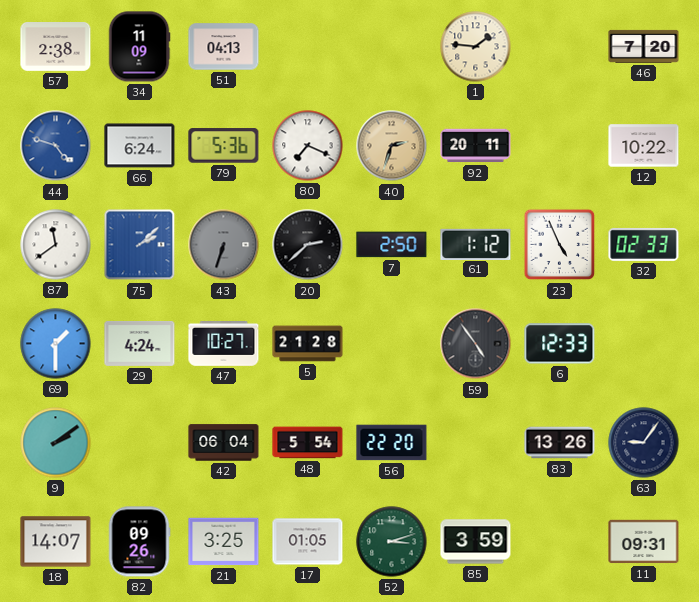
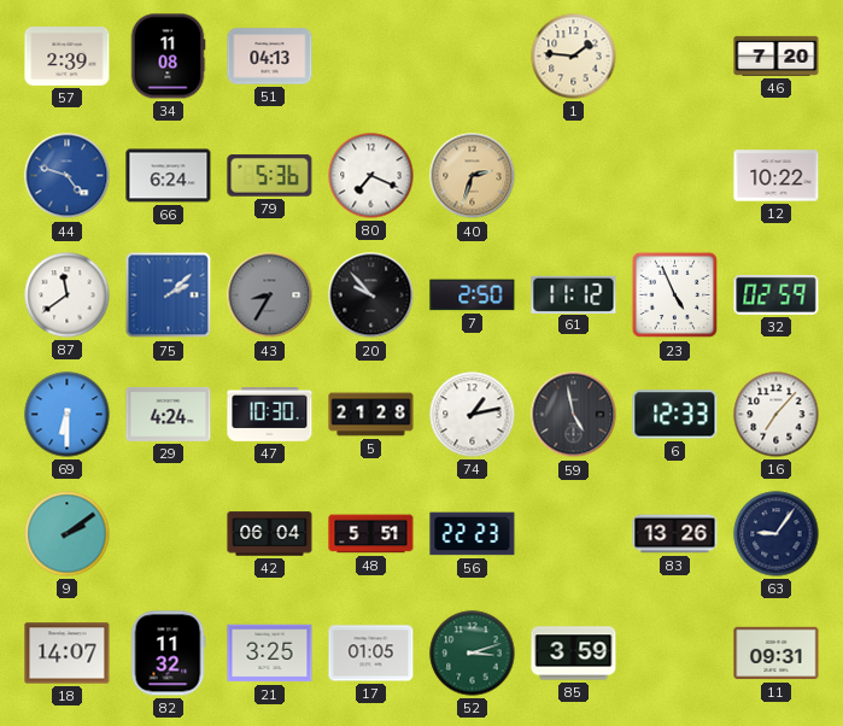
57: 2:38 -> 2:39 (68, 57)
34: 11:09 -> 11:08 (168, 57)
92: 20:11 -> none (476, 146)
43: 6:33 -> 8:35 (270, 295)
20: 2:38 -> 9:53 (371, 295)
61: 1:12 -> 11:12 (574, 294)
32: 02:33 -> 02:59 (777, 294)
69: 1:30 -> 6:30 (68, 415)
47: 10:27 -> 10:30 (270, 415)
74: none -> 1:13 (473, 415)
59: 4:54 -> 4:58 (574, 415)
16: none -> 7:07 (777, 415)
48: 5:54 -> 5:51 (371, 534)
56: 22:20 -> 22:23 (473, 534)
82: 09:26 -> 11:32 (168, 654)
